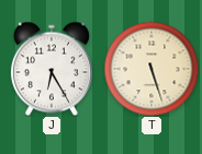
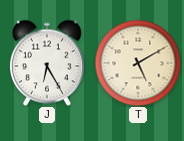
T: 5:27 -> 5:10 (138, 63)
